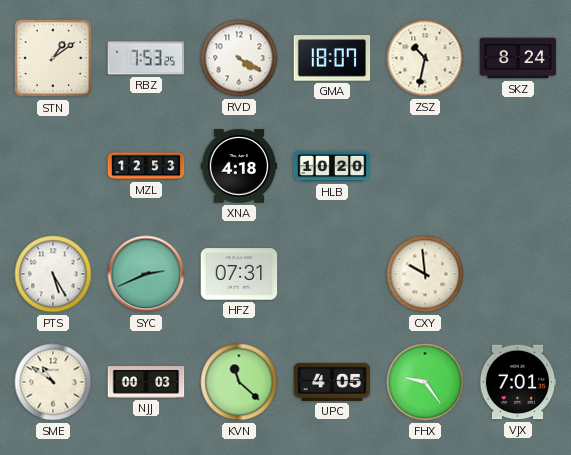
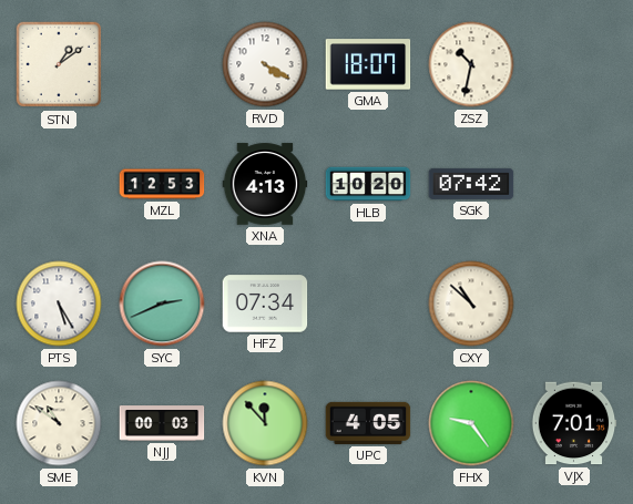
RBZ: 7:53 -> none (146, 58)
SKZ: 8:24 -> none (518, 58)
XNA: 4:18 -> 4:13 (265, 184)
SGK: none -> 07:42 (471, 184)
HFZ: 07:31 -> 07:34 (265, 304)
CXY: 9:59 -> 10:52 (471, 304)
KVN: 11:22 -> 11:53 (265, 423)
